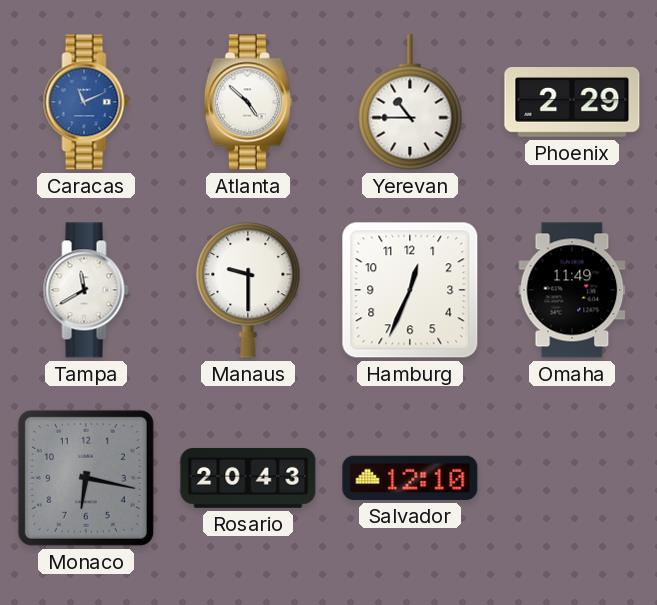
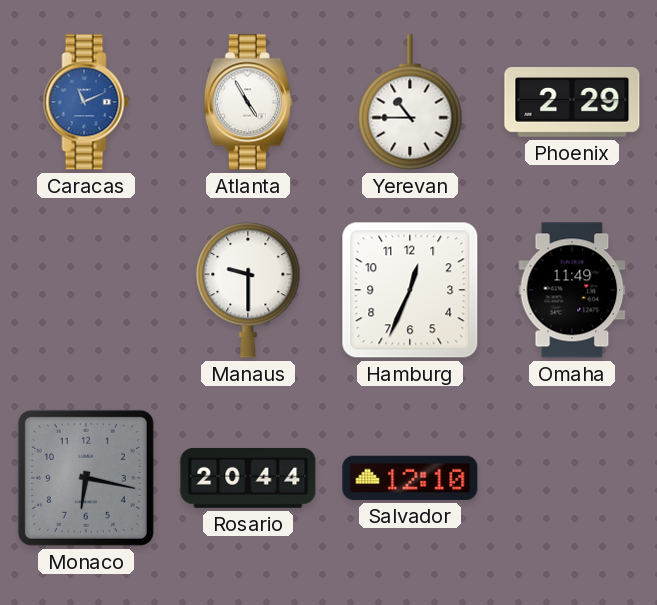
Atlanta: 4:52 -> 4:55 (248, 102)
Tampa: 11:40 -> none (86, 290)
Rosario: 20:43 -> 20:44 (248, 478)
